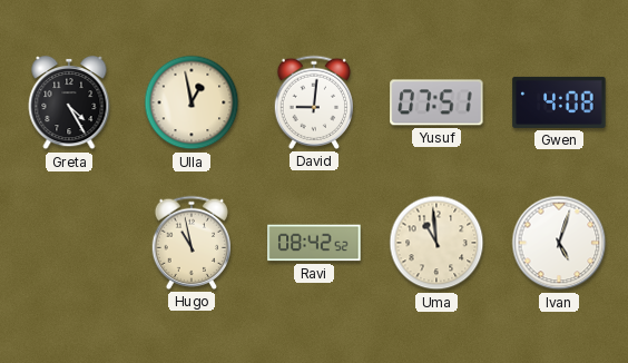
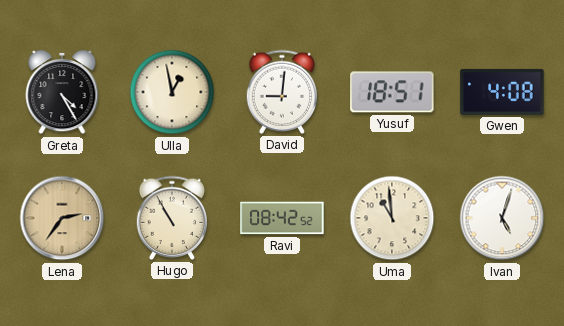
Yusuf: 07:51 -> 18:51 (392, 92)
Lena: none -> 2:36 (62, 218)
Hugo: 10:58 -> 10:55 (172, 218)
